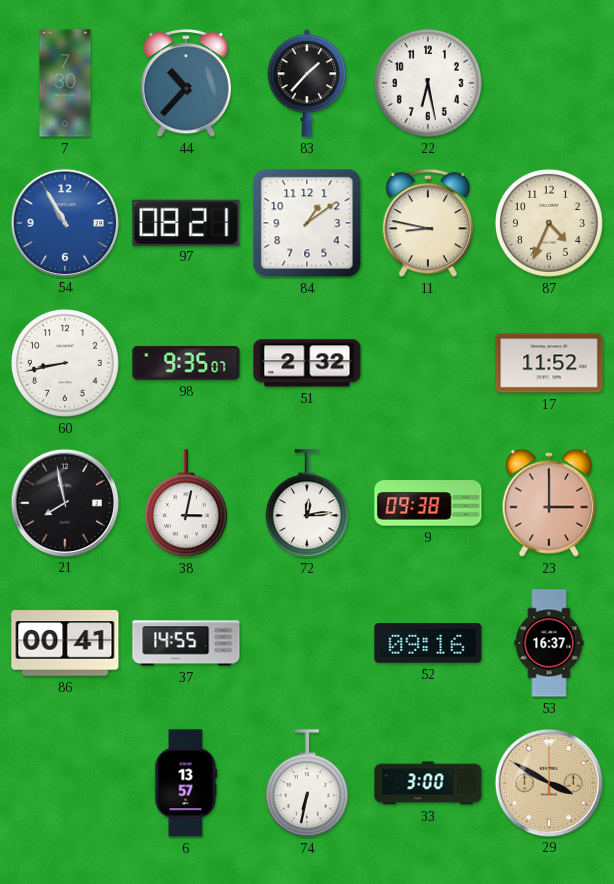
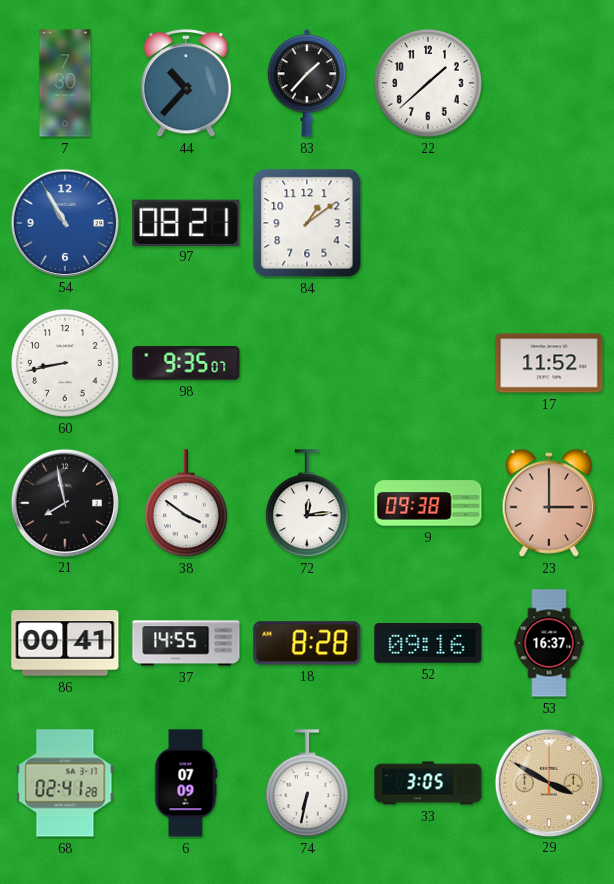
22: 6:28 -> 1:38 (428, 83)
11: 8:47 -> none (428, 224)
87: 4:34 -> none (549, 223)
51: 2:32 -> none (307, 363)
38: 3:02 -> 3:51 (186, 504)
18: none -> 8:28 (307, 643)
68: none -> 02:41 (65, 783)
6: 13:57 -> 07:09 (186, 783)
33: 3:00 -> 3:05 (428, 783)
